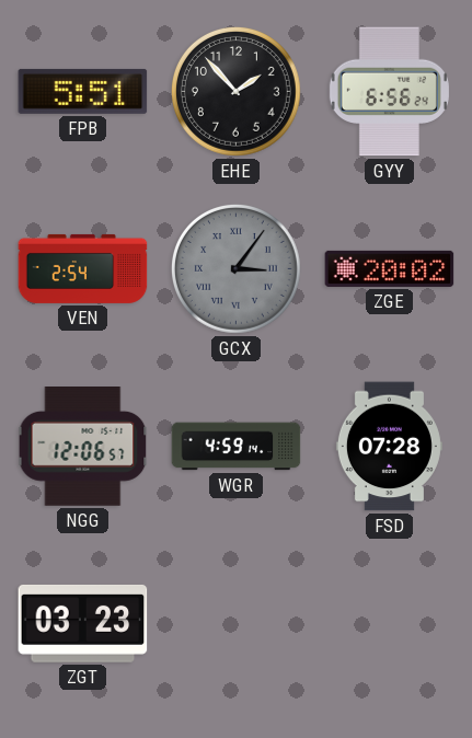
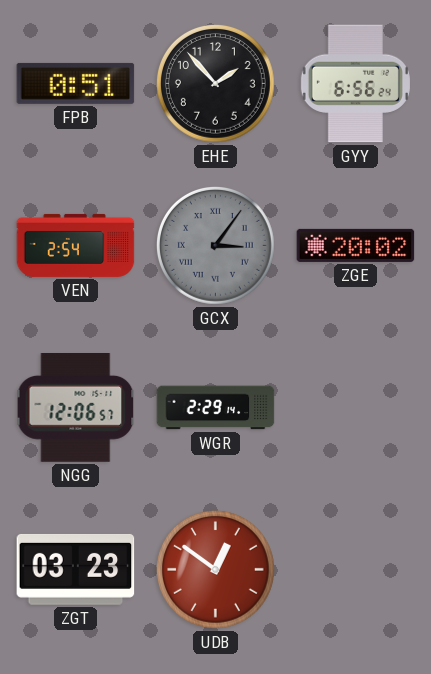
FPB: 5:51 -> 0:51 (76, 83)
WGR: 4:59 -> 2:29 (216, 408)
FSD: 07:28 -> none (389, 447)
UDB: none -> 12:51 (215, 569)
